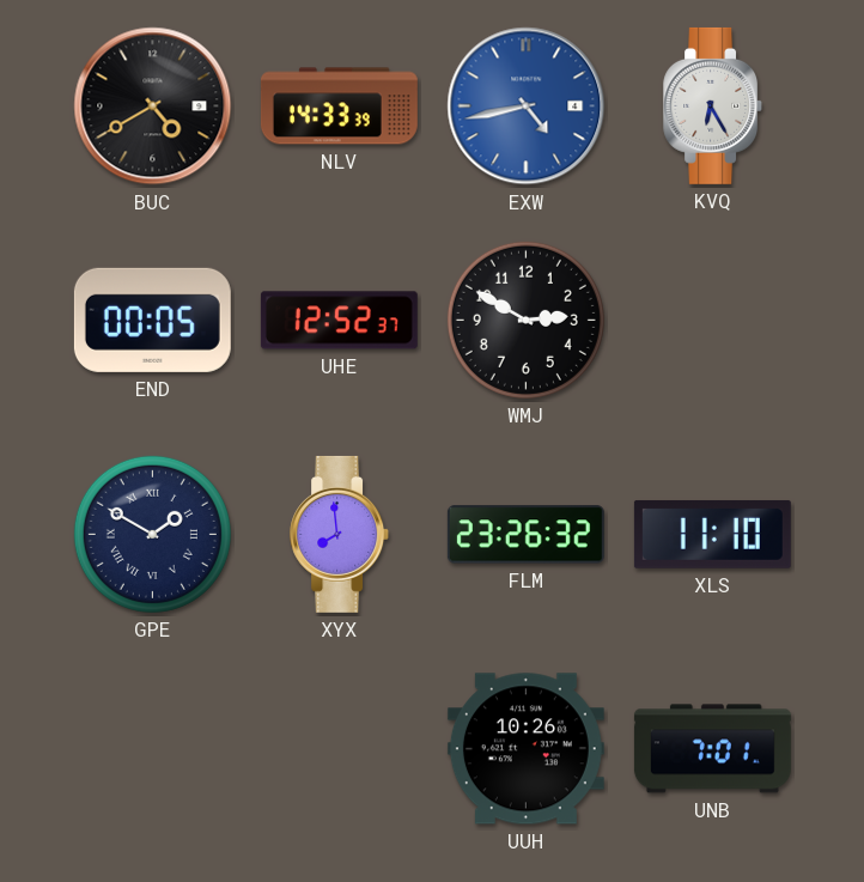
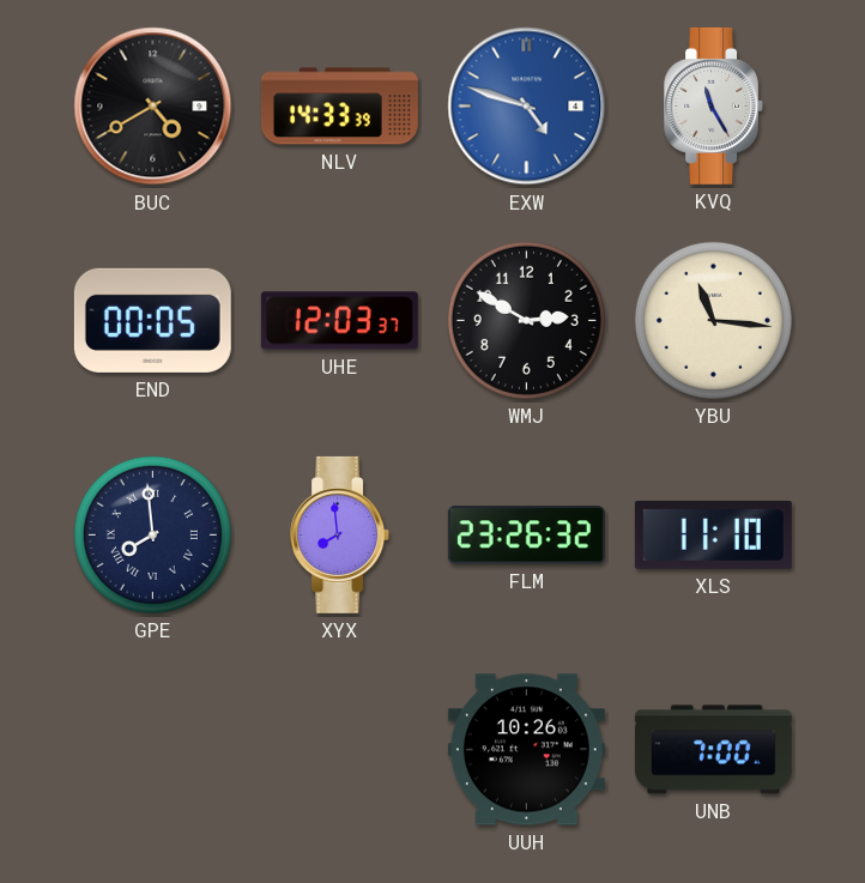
EXW: 4:43 -> 4:48 (527, 107)
KVQ: 6:25 -> 11:25 (714, 105)
UHE: 12:52 -> 12:03 (339, 321)
YBU: none -> 11:16 (713, 320)
GPE: 1:50 -> 7:59 (152, 534)
UNB: 7:01 -> 7:00 (713, 750)
